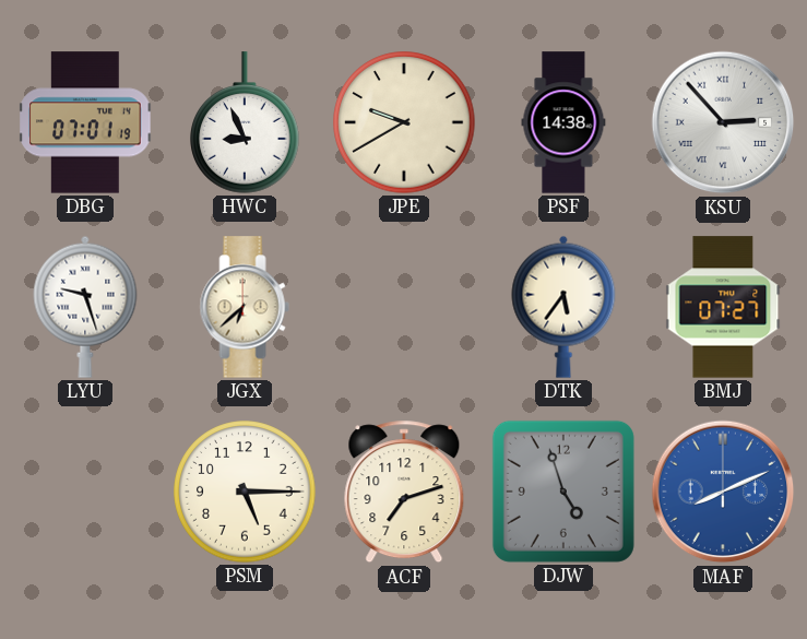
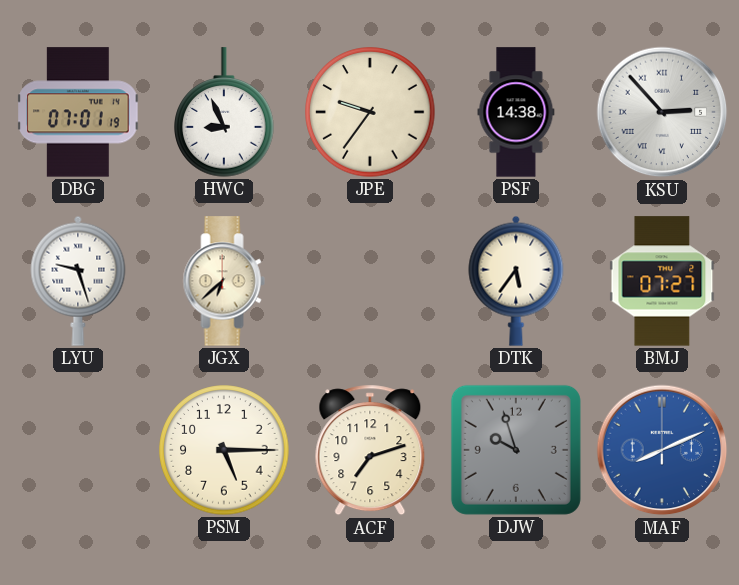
JPE: 9:40 -> 9:36 (370, 112)
DJW: 4:57 -> 9:57 (516, 450)
